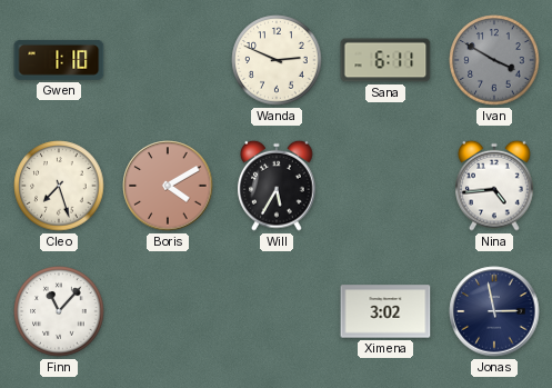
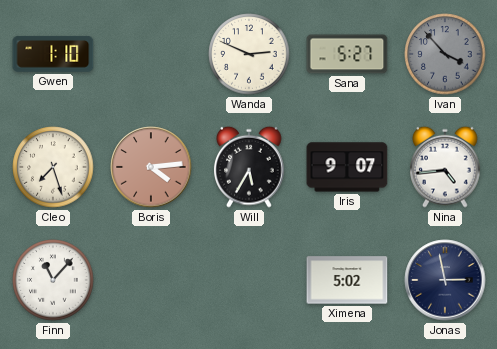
Sana: 6:11 -> 5:27 (347, 54)
Ivan: 3:50 -> 3:53 (445, 54)
Boris: 4:10 -> 4:14 (151, 167)
Iris: none -> 9:07 (347, 167)
Ximena: 3:02 -> 5:02 (347, 280)
